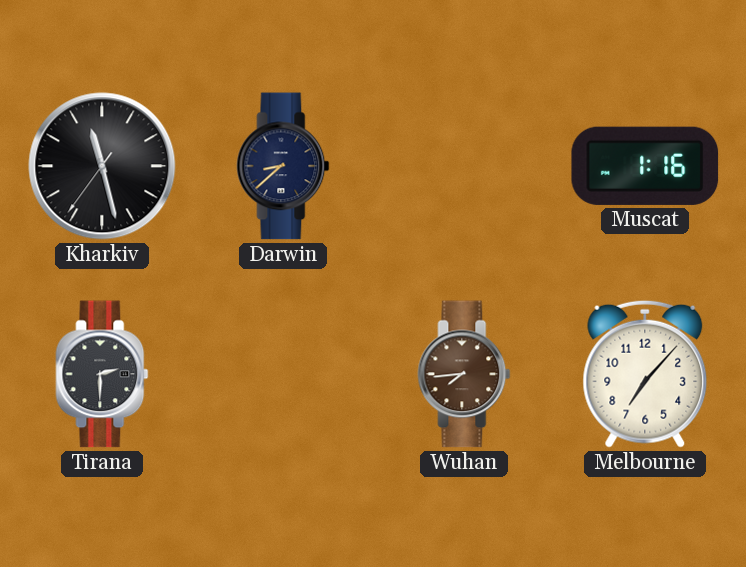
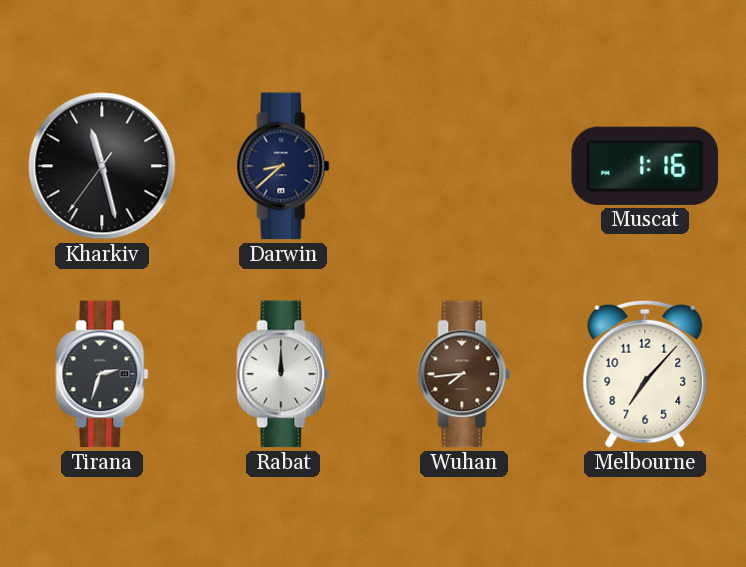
Tirana: 2:30 -> 2:33 (102, 374)
Rabat: none -> 12:00 (283, 374)
